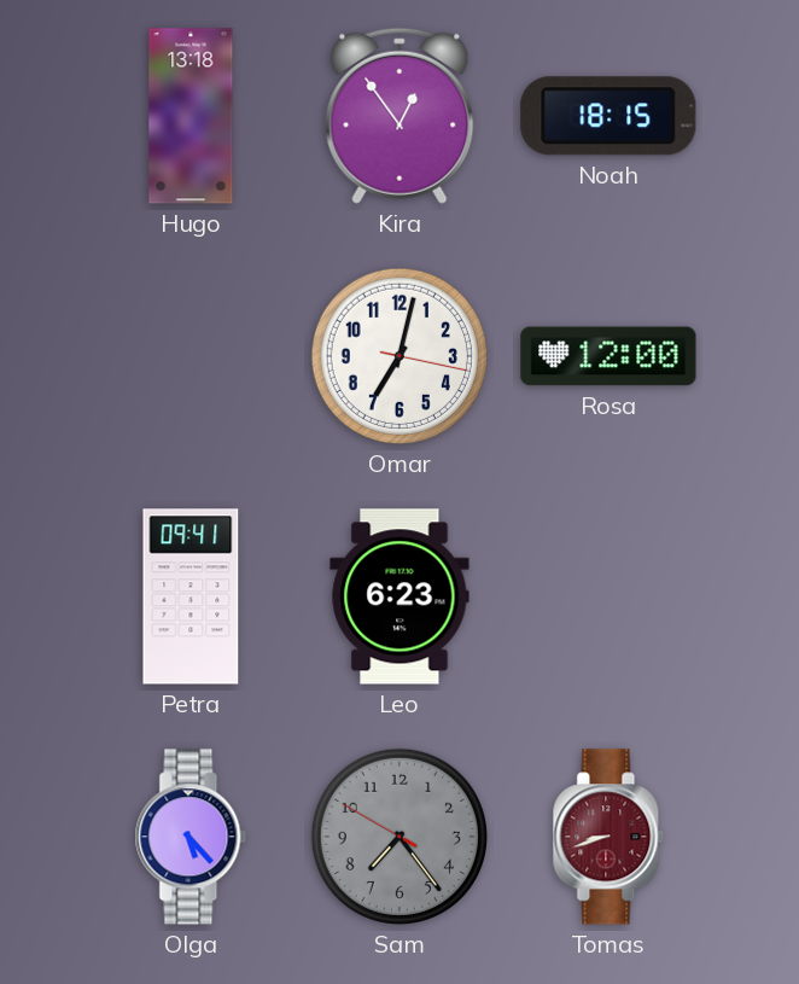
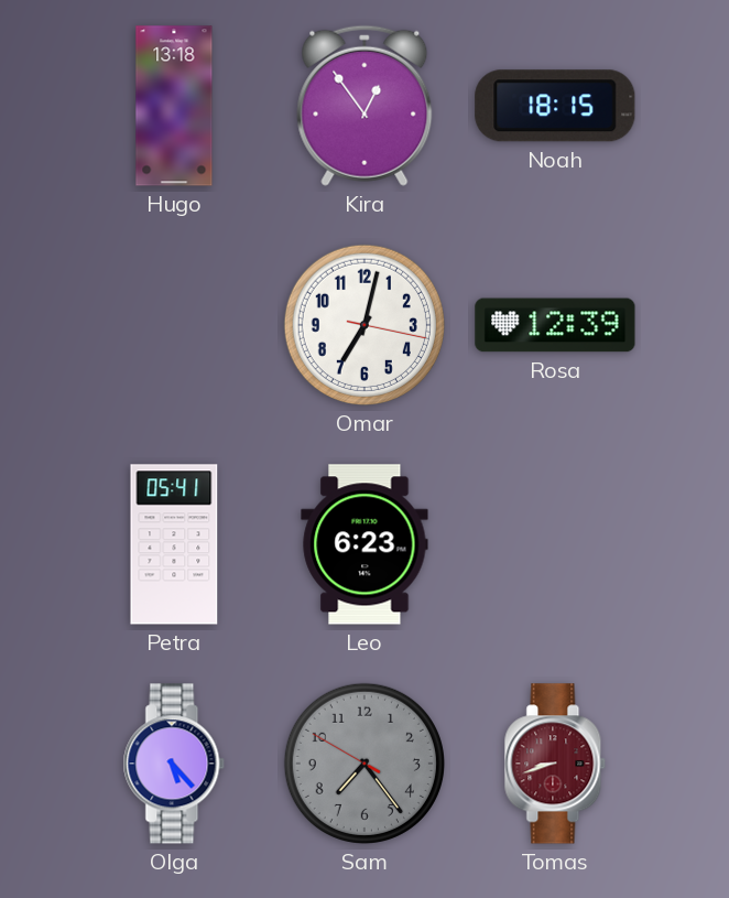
Rosa: 12:00 -> 12:39 (555, 325)
Petra: 09:41 -> 05:41 (174, 544)
